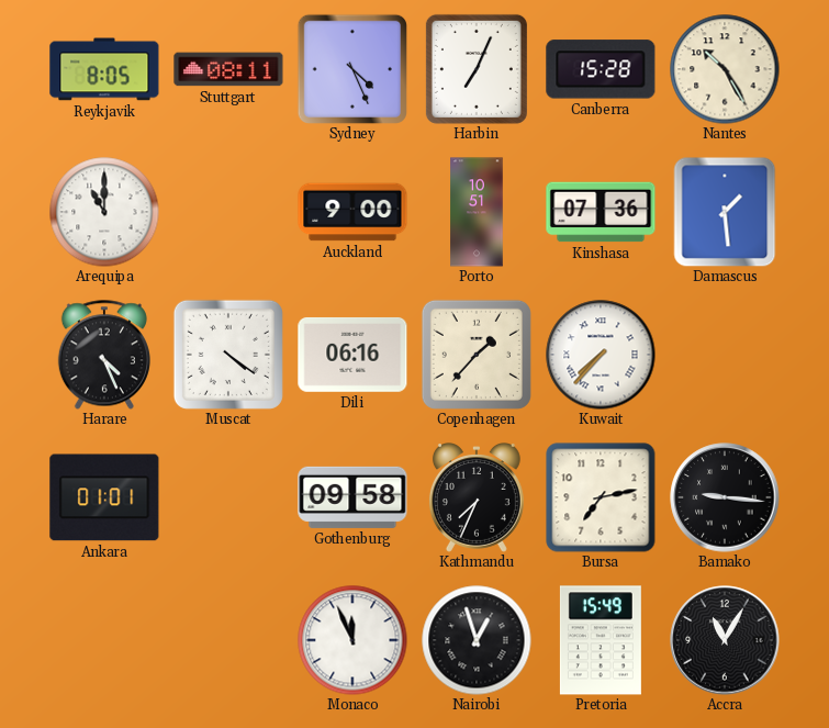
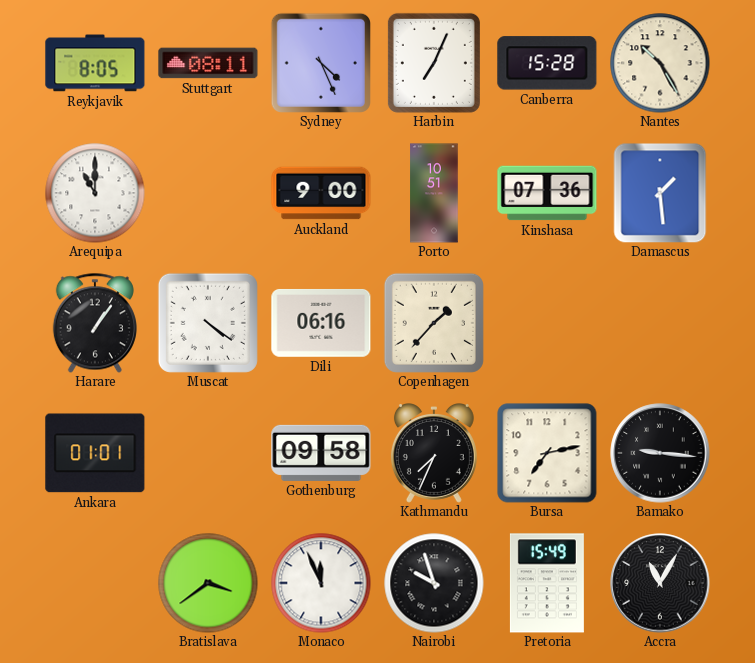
Harare: 4:26 -> 1:06 (95, 323)
Kuwait: 7:37 -> none (601, 355)
Bratislava: none -> 3:39 (208, 583)
Nairobi: 12:57 -> 9:57 (434, 583)
